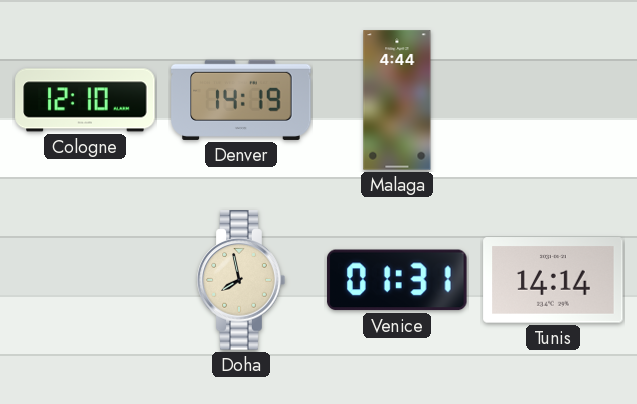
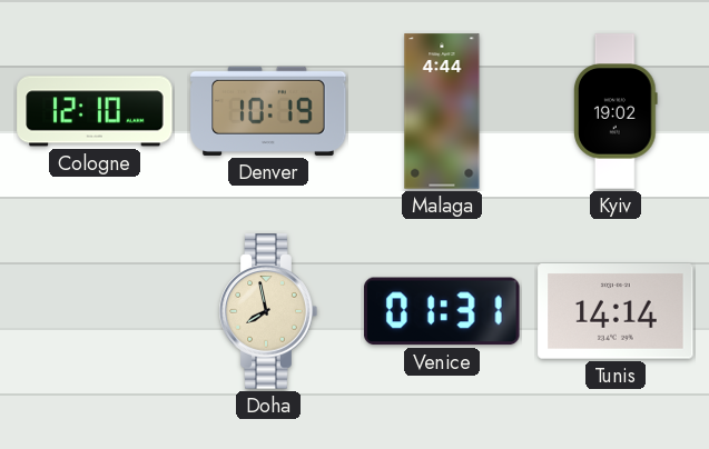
Denver: 14:19 -> 10:19 (268, 111)
Kyiv: none -> 19:02 (617, 111)
